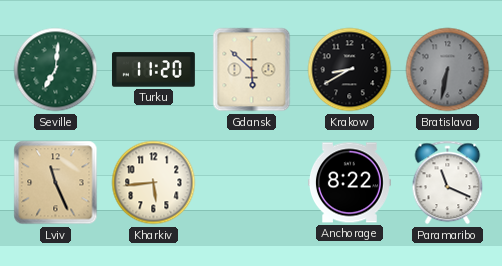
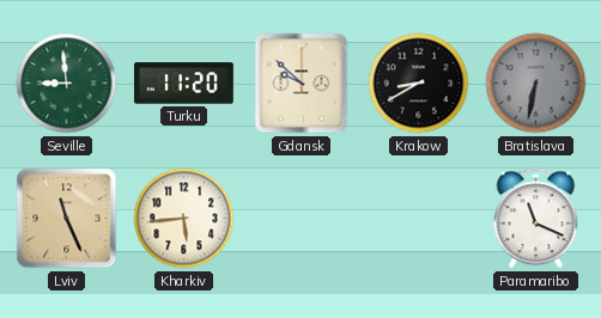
Seville: 7:01 -> 8:59 (67, 84)
Gdansk: 5:52 -> 9:52 (302, 84)
Anchorage: 8:22 -> none (350, 183)
